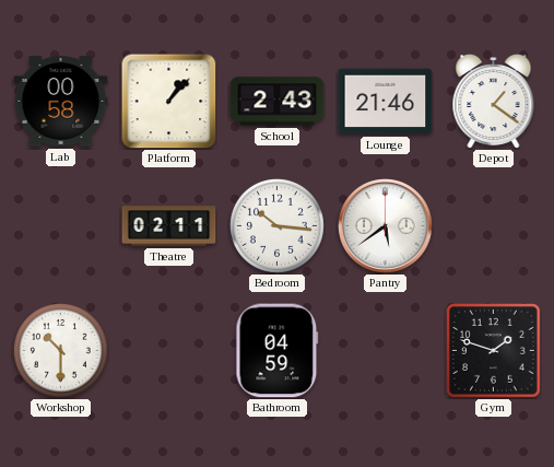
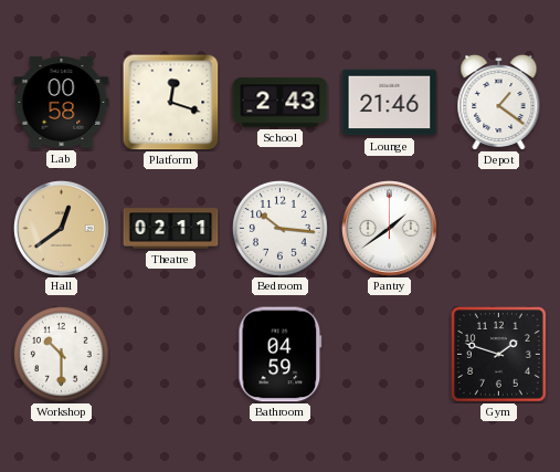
Platform: 1:07 -> 12:18 (171, 103)
Hall: none -> 12:39 (62, 229)
Pantry: 5:39 -> 1:39 (390, 229)
